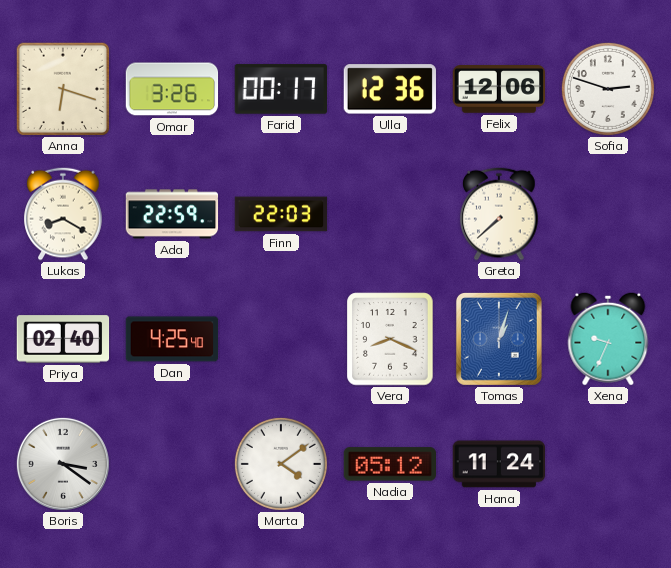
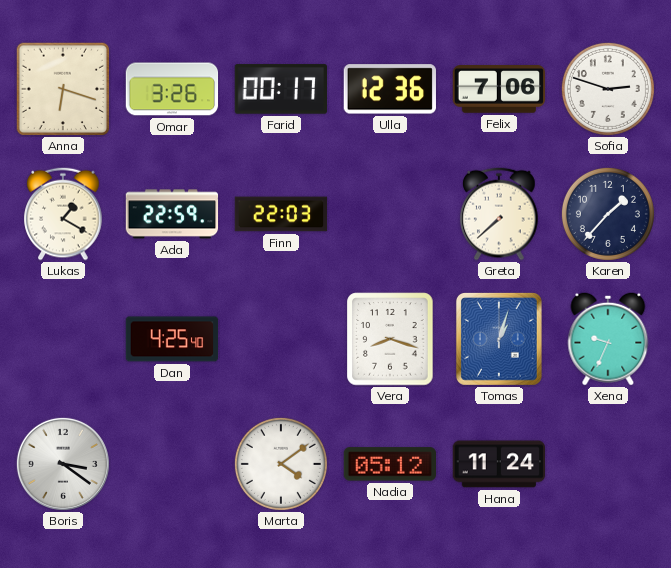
Felix: 12:06 -> 7:06 (499, 89)
Lukas: 8:20 -> 1:20 (63, 214)
Karen: none -> 1:37 (608, 214)
Priya: 02:40 -> none (63, 339)
Vera: 8:19 -> 8:18 (390, 339)
